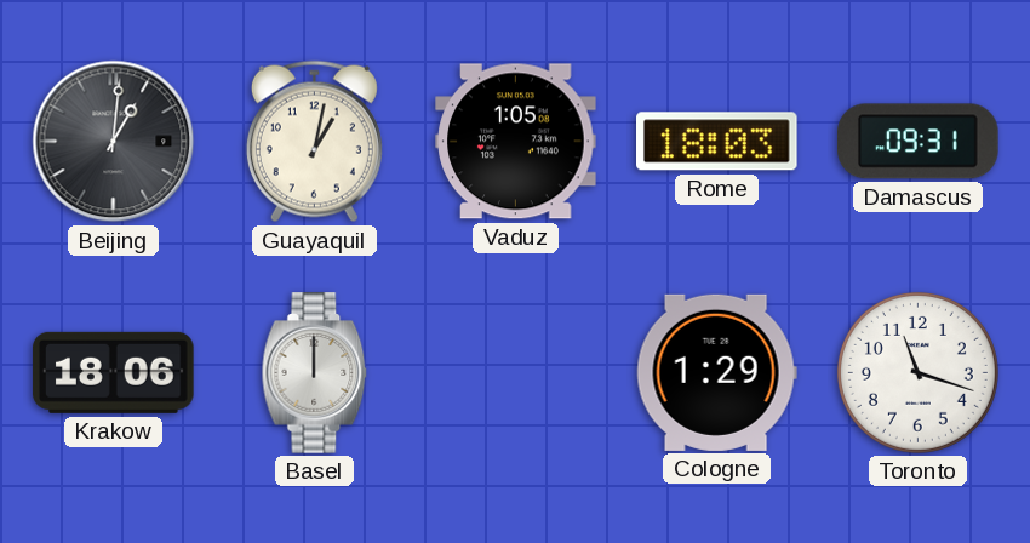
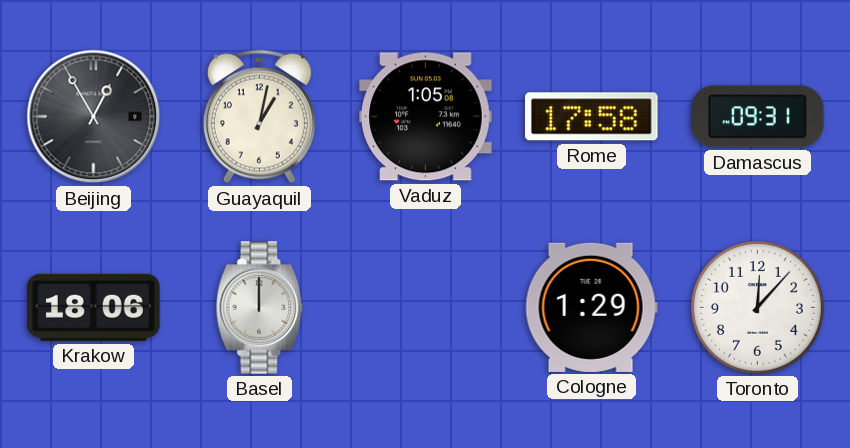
Beijing: 1:01 -> 12:55 (94, 117)
Rome: 18:03 -> 17:58 (592, 117)
Toronto: 11:18 -> 12:07 (757, 307)
